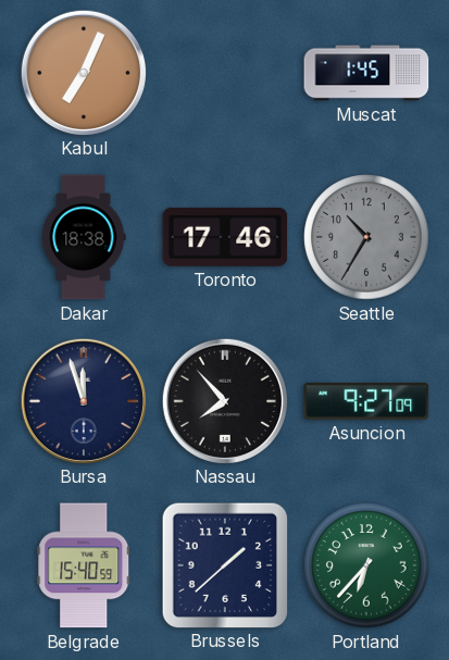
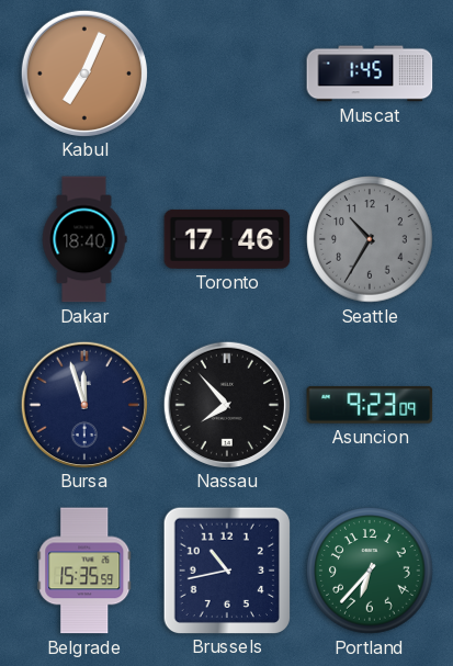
Dakar: 18:38 -> 18:40 (84, 239)
Asuncion: 9:27 -> 9:23 (370, 405)
Belgrade: 15:40 -> 15:35 (84, 571)
Brussels: 1:38 -> 10:43 (226, 569)
